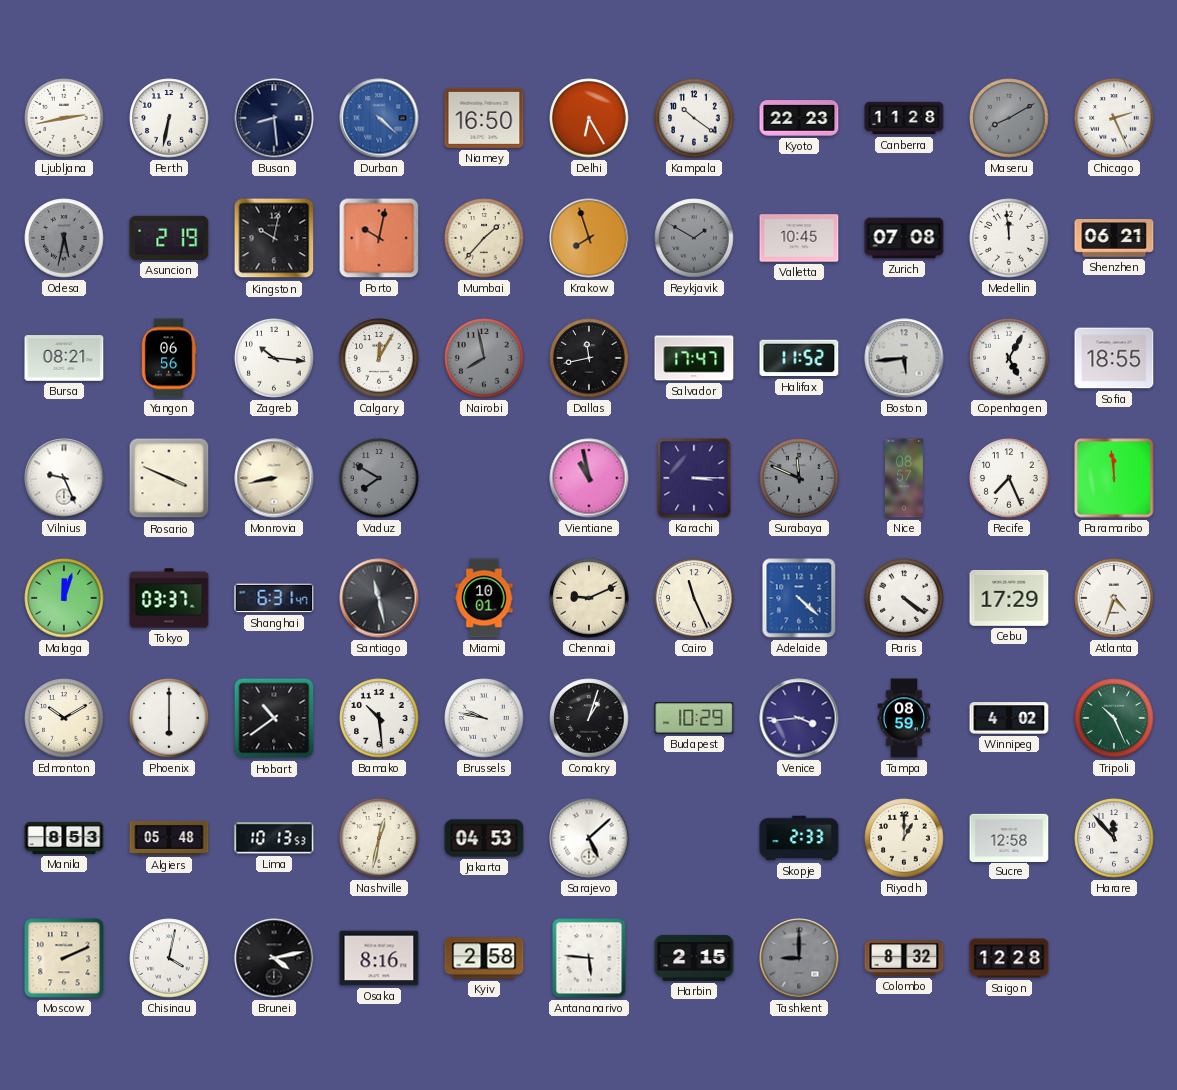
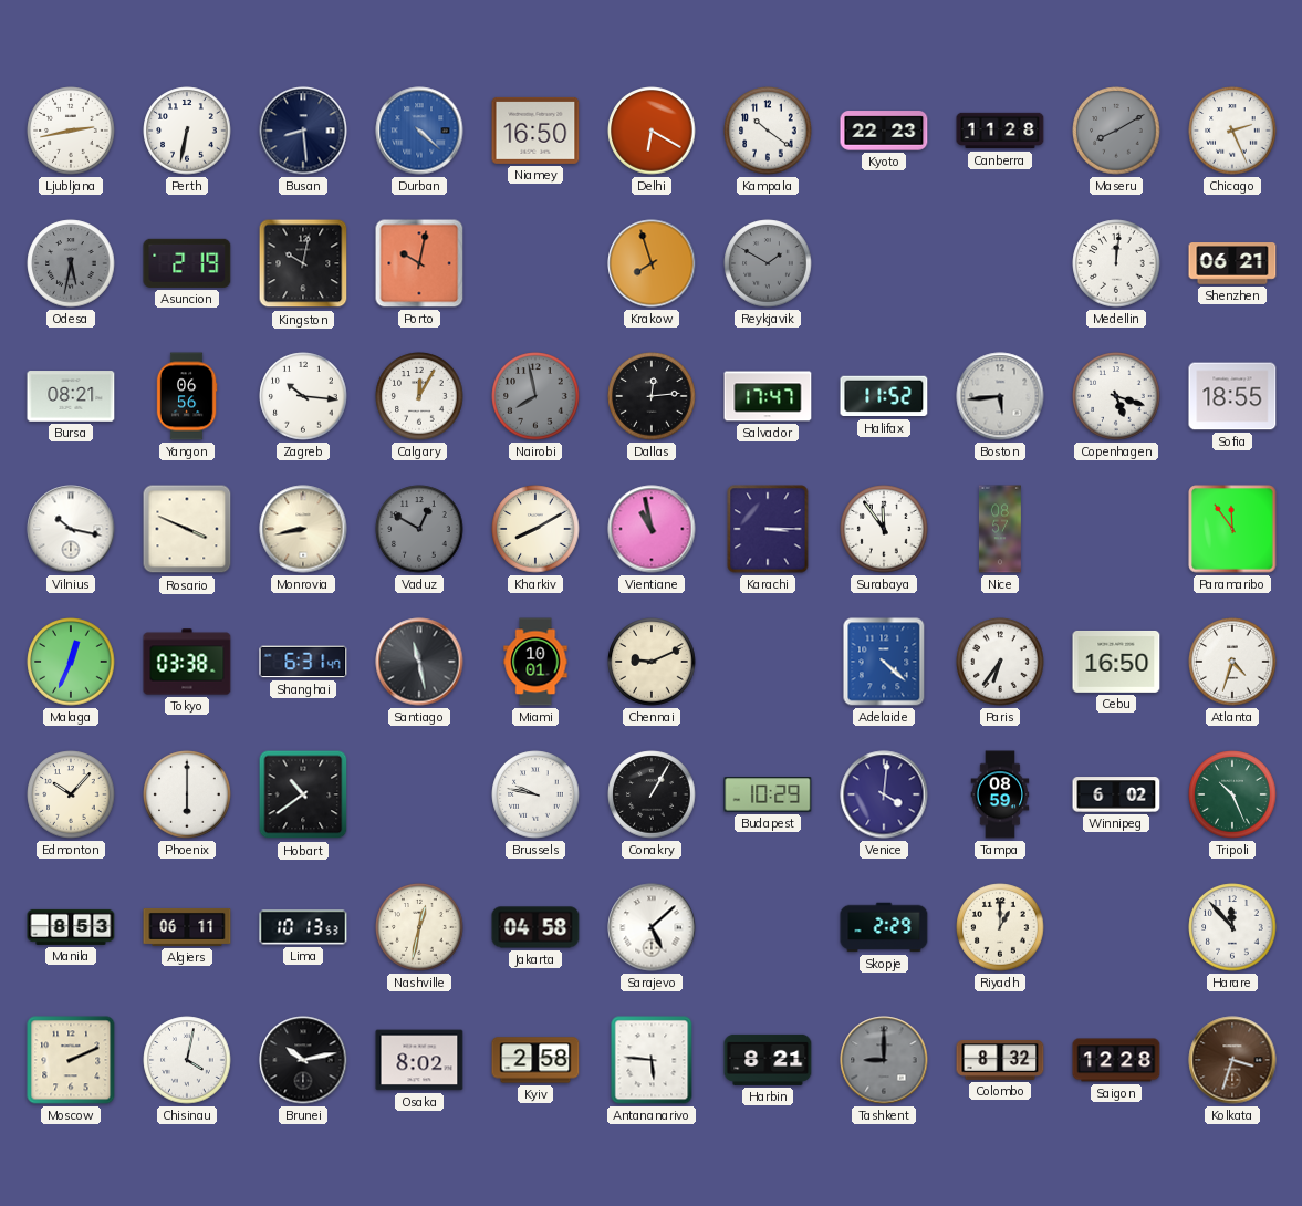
Delhi: 6:25 -> 6:20 (652, 131)
Mumbai: 1:37 -> none (484, 238)
Valletta: 10:45 -> none (799, 238)
Zurich: 07:08 -> none (904, 238)
Medellin: 11:59 -> 12:01 (1116, 263)
Dallas: 11:43 -> 12:14 (652, 396)
Copenhagen: 5:05 -> 5:18 (1116, 396)
Vilnius: 9:26 -> 10:17 (71, 529)
Vaduz: 7:50 -> 12:50 (419, 529)
Kharkiv: none -> 8:10 (535, 529)
Surabaya: 11:49 -> 11:54 (884, 529)
Surabaya dial: grey -> white (884, 529)
Recife: 7:26 -> none (1009, 478)
Paramaribo: 11:59 -> 11:54 (1232, 529)
Malaga: 12:03 -> 12:34 (71, 662)
Tokyo: 03:37 -> 03:38 (187, 662)
Cairo: 11:26 -> none (694, 598)
Paris: 4:21 -> 6:36 (1000, 662)
Cebu: 17:29 -> 16:50 (1116, 662)
Edmonton: 10:10 -> 10:07 (71, 794)
Bamako: 10:29 -> none (379, 718)
Conakry: 1:03 -> 1:05 (652, 794)
Venice: 3:44 -> 4:01 (884, 794)
Winnipeg: 4:02 -> 6:02 (1116, 794)
Algiers: 05:48 -> 06:11 (187, 927)
Jakarta: 04:53 -> 04:58 (535, 927)
Skopje: 2:33 -> 2:29 (884, 927)
Sucre: 12:58 -> none (1009, 837)
Brunei: 4:13 -> 10:13 (303, 1060)
Osaka: 8:16 -> 8:02 (419, 1060)
Harbin: 2:15 -> 8:21 (768, 1060)
Kolkata: none -> 3:33 (1232, 1060)
